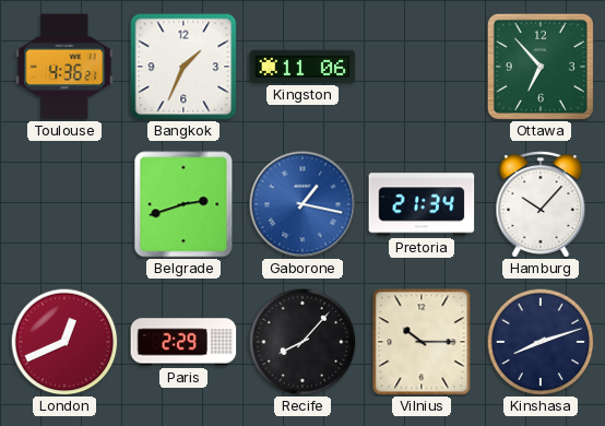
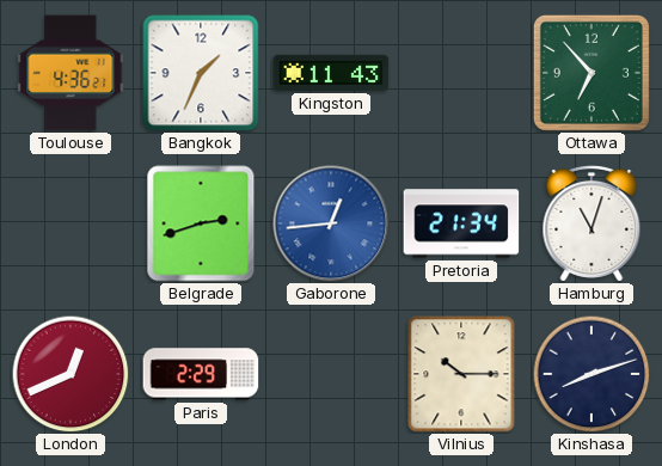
Kingston: 11:06 -> 11:43 (331, 73)
Gaborone: 1:17 -> 12:44 (331, 223)
Hamburg: 10:07 -> 11:03 (591, 223)
Recife: 8:07 -> none (302, 342)
